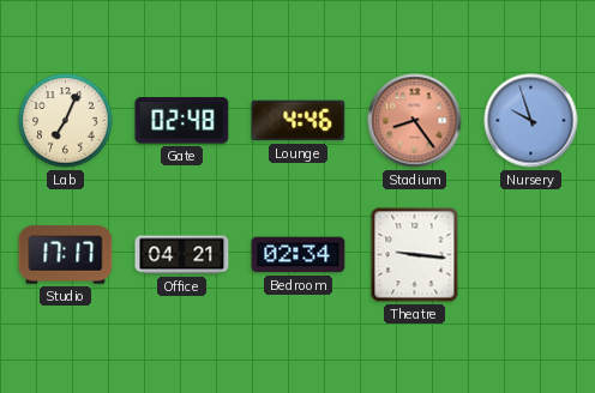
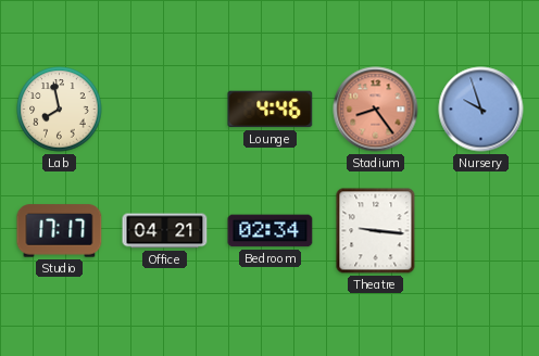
Lab: 7:04 -> 7:58 (60, 110)
Gate: 02:48 -> none (182, 121)
